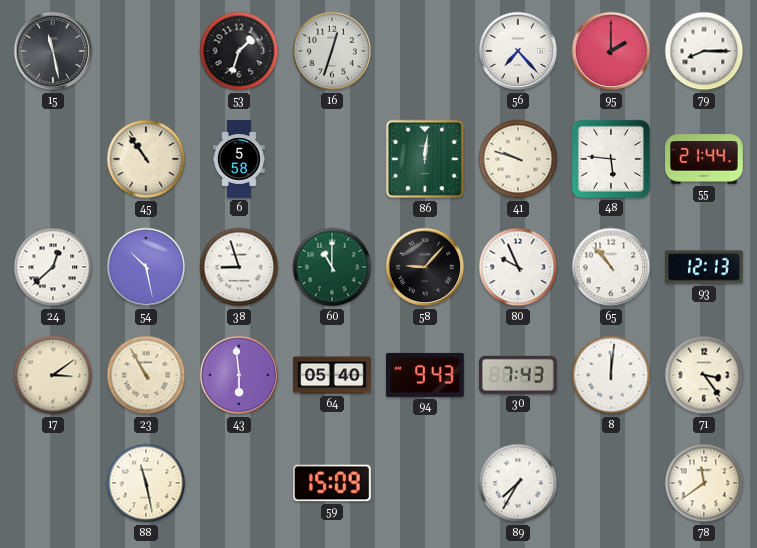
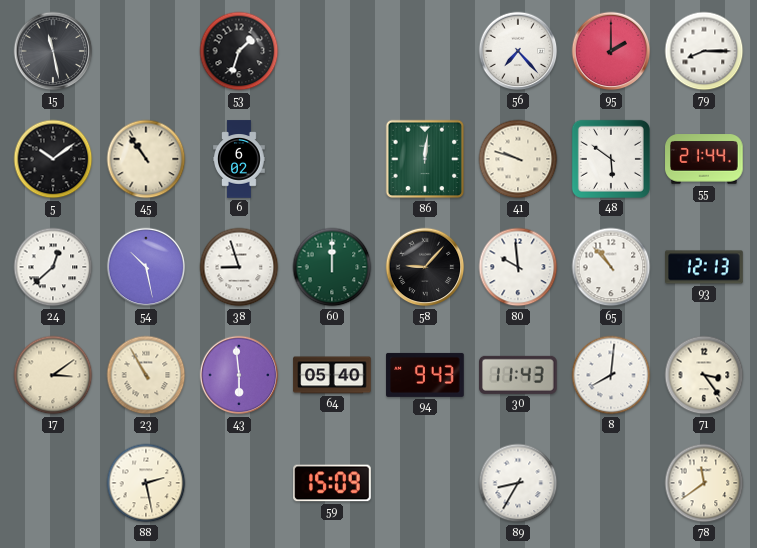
16: 12:33 -> none (332, 51)
5: none -> 10:09 (53, 159)
6: 5:58 -> 6:02 (239, 159)
48: 5:46 -> 5:51 (611, 159)
60: 11:00 -> 12:00 (332, 267)
80: 9:56 -> 9:59 (518, 267)
30: 7:43 -> 11:43 (518, 375)
8: 12:01 -> 8:01 (611, 375)
88: 11:28 -> 2:28 (146, 483)
89: 7:35 -> 8:35 (518, 483)
